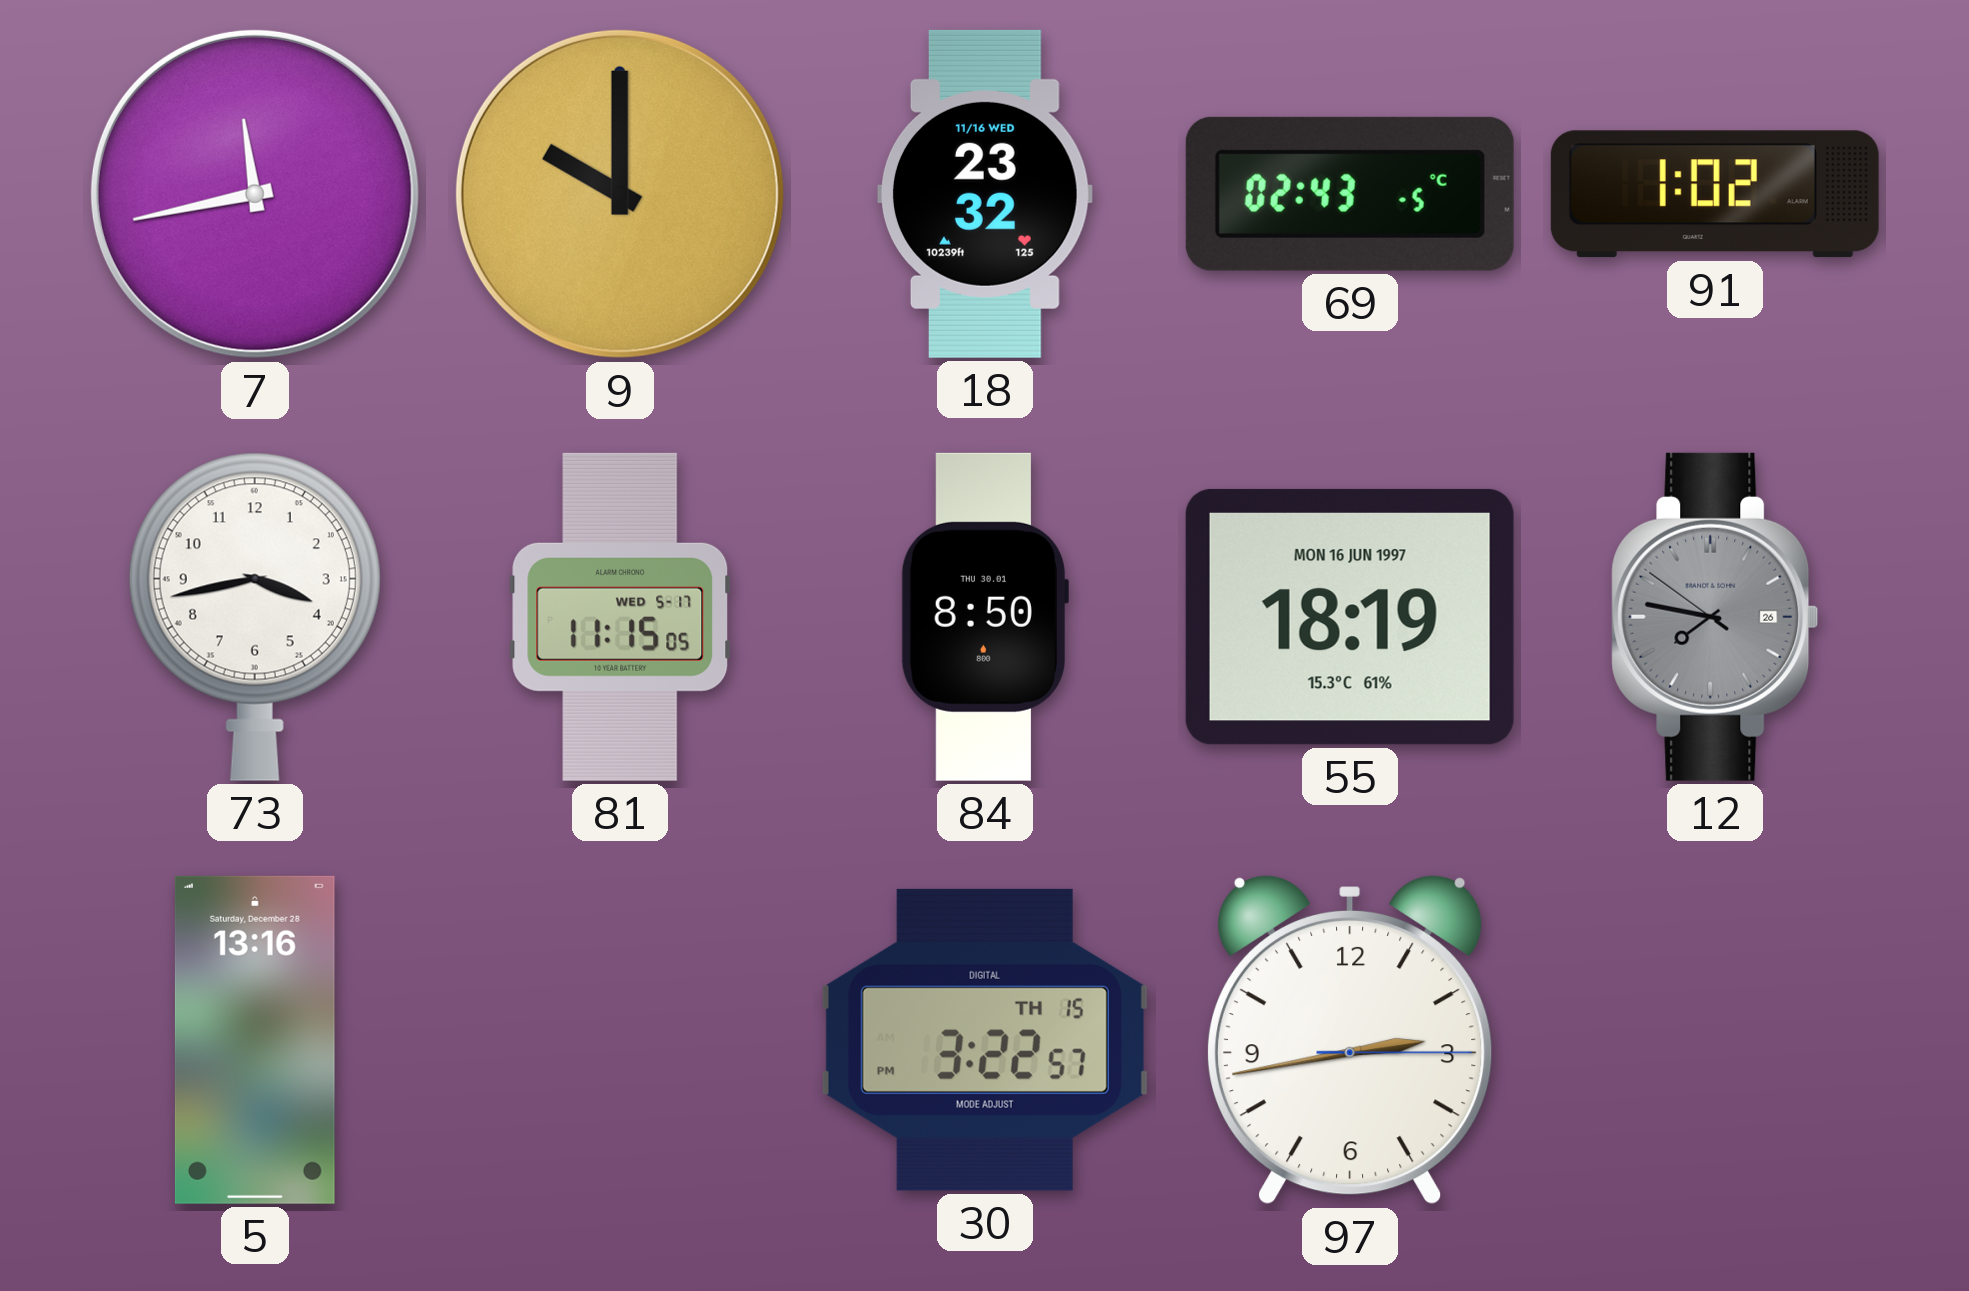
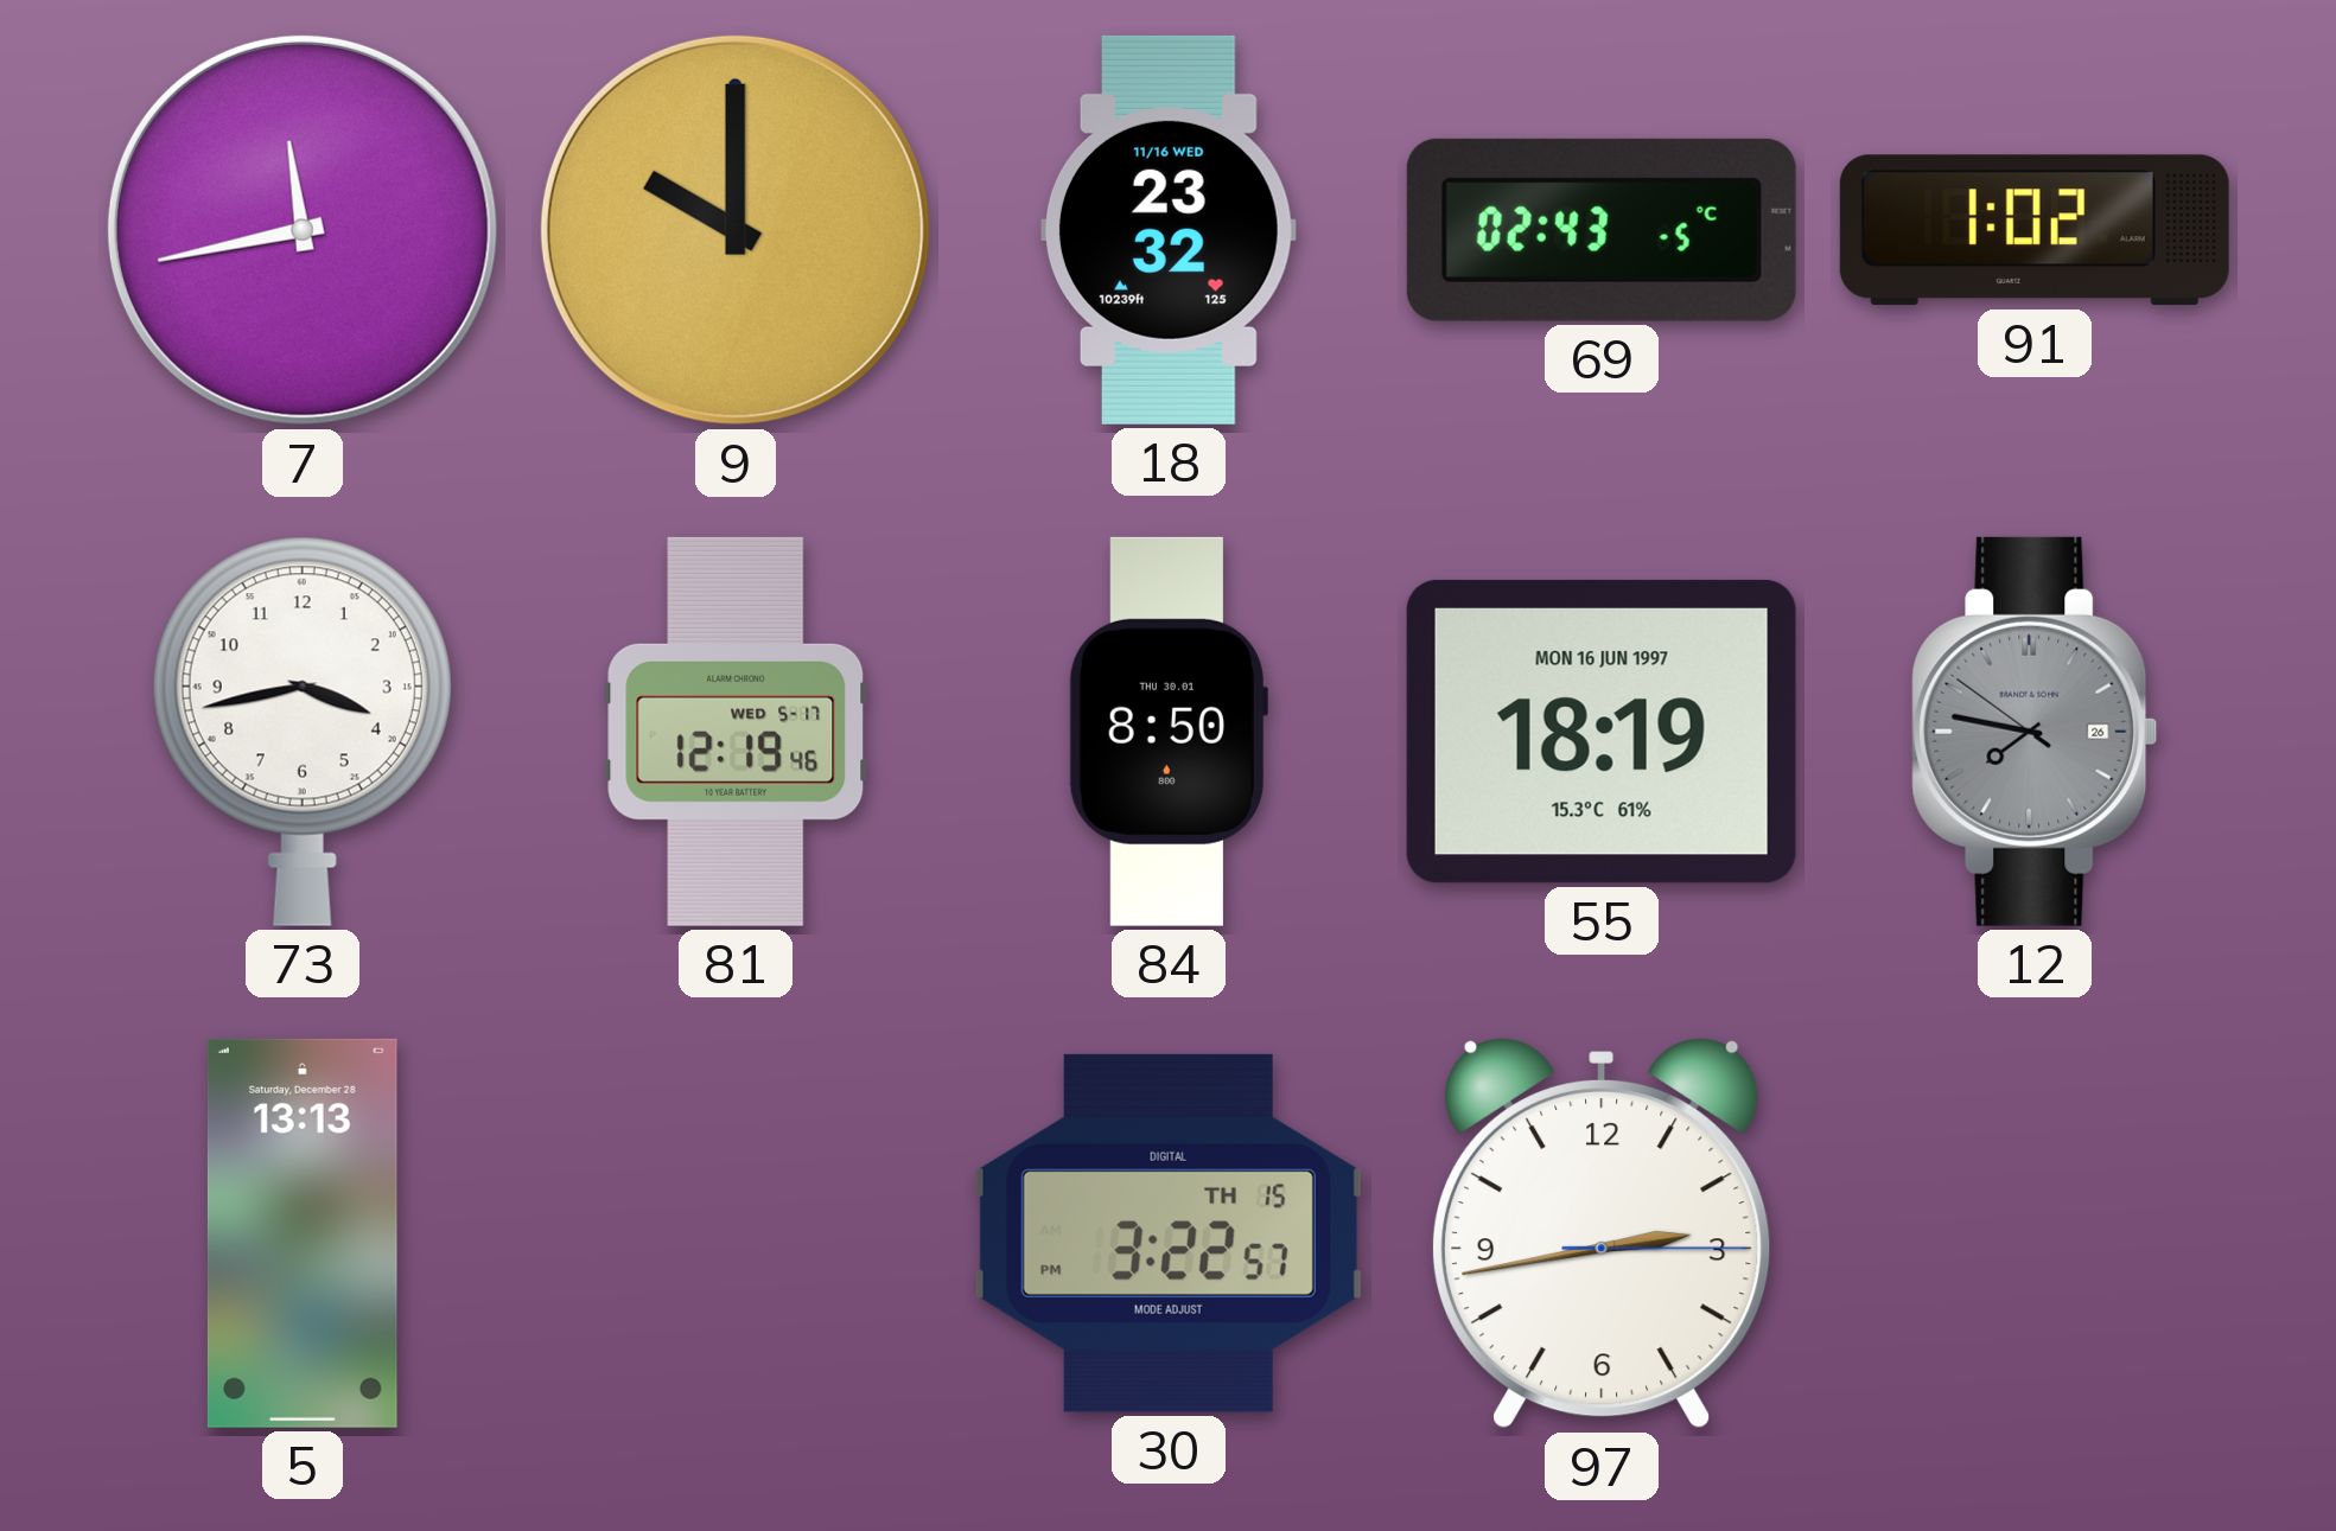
81: 11:15 -> 12:19 (736, 732)
5: 13:16 -> 13:13 (303, 1233)
